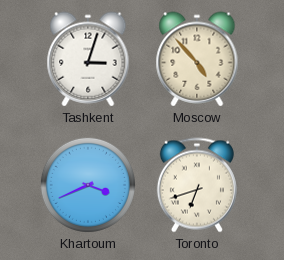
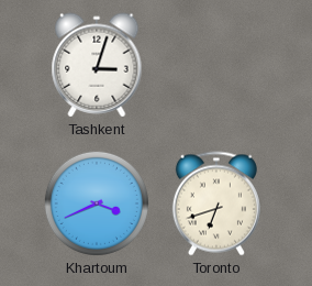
Moscow: 4:53 -> none (197, 59)
